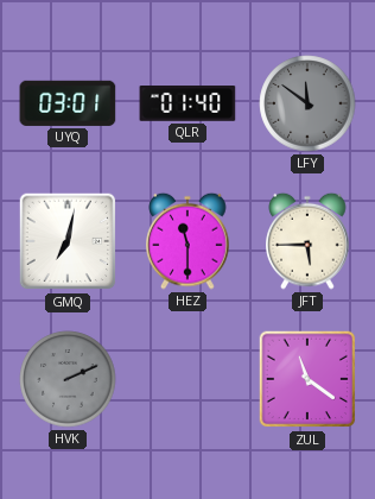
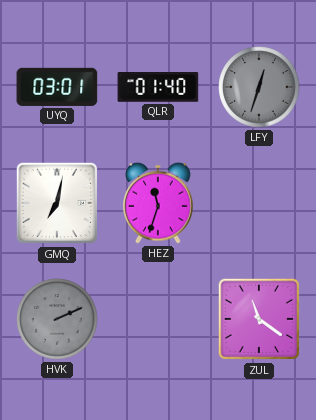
LFY: 11:51 -> 12:33 (259, 87)
HEZ: 11:30 -> 11:33 (158, 203)
JFT: 5:45 -> none (307, 241)
